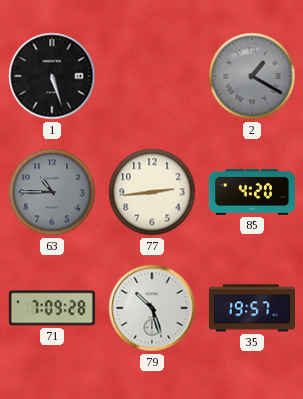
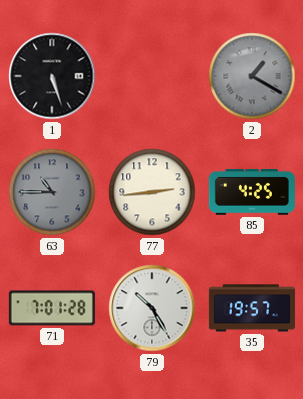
85: 4:20 -> 4:25 (252, 192)
71: 7:09 -> 7:01 (52, 308)
79: 10:27 -> 10:25 (152, 308)
